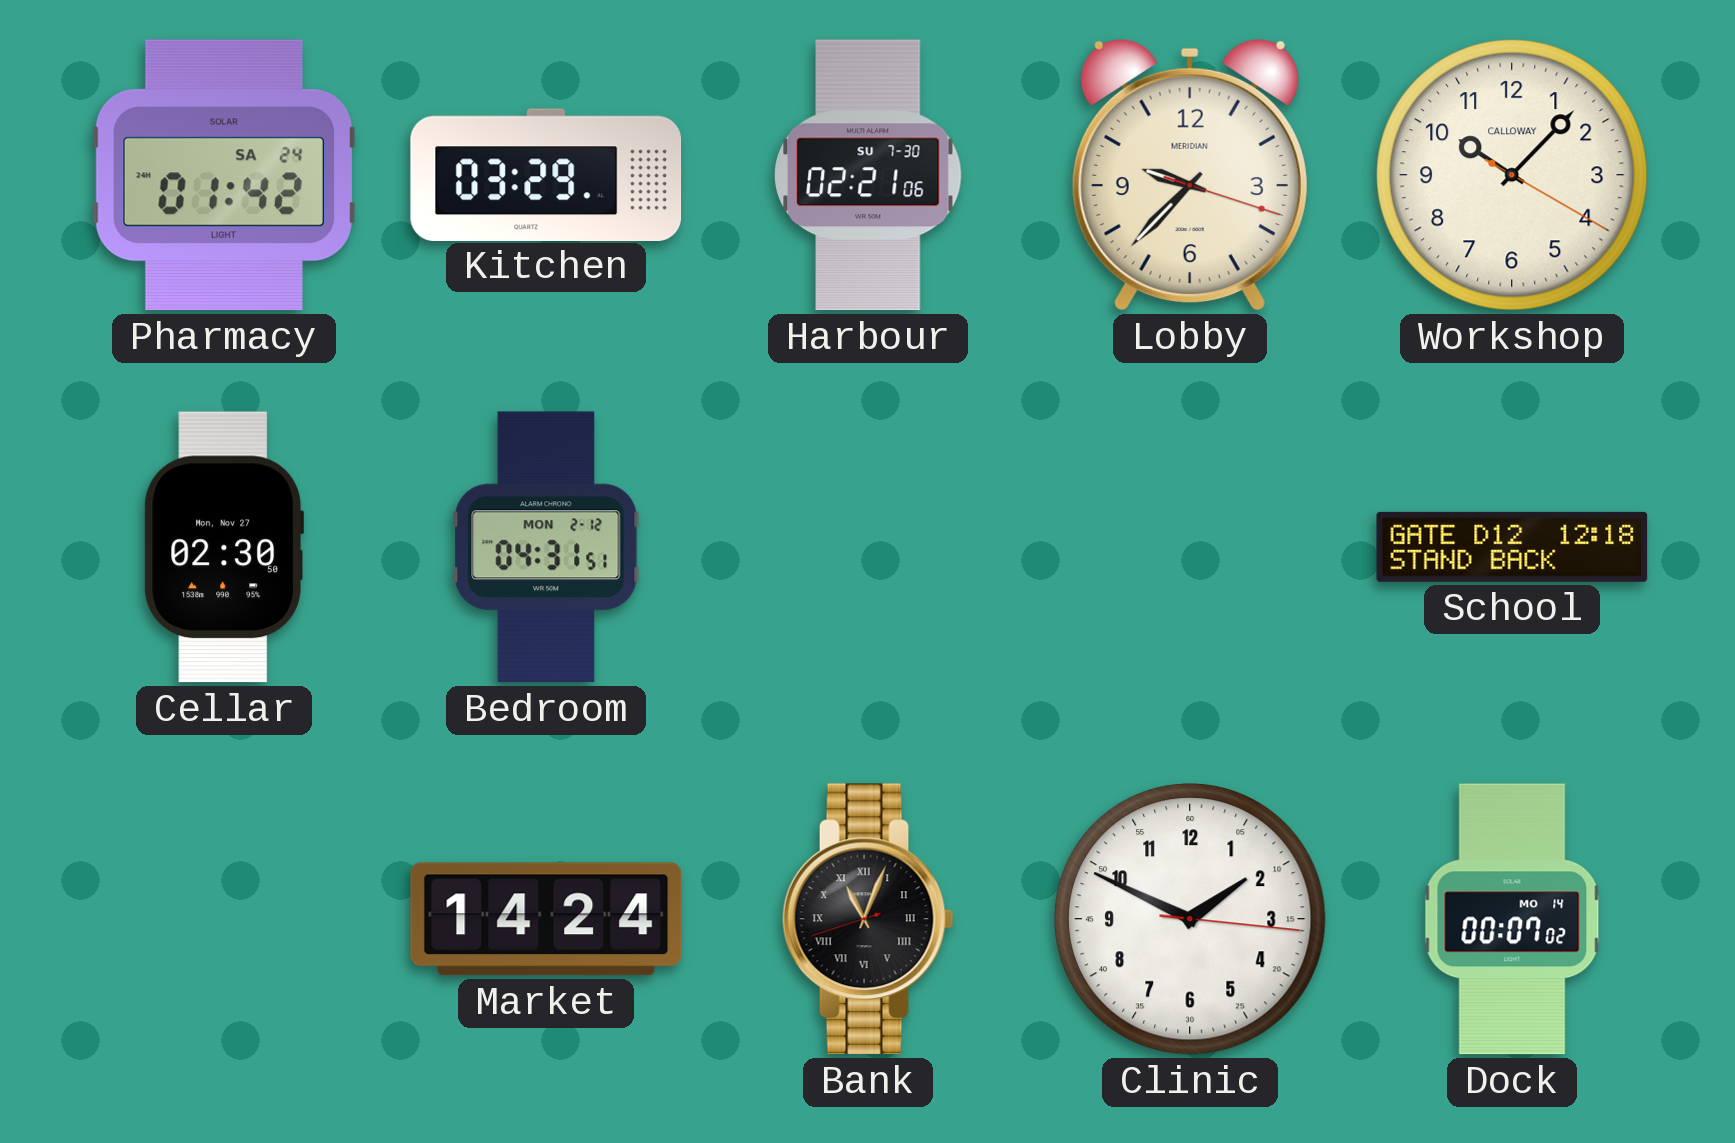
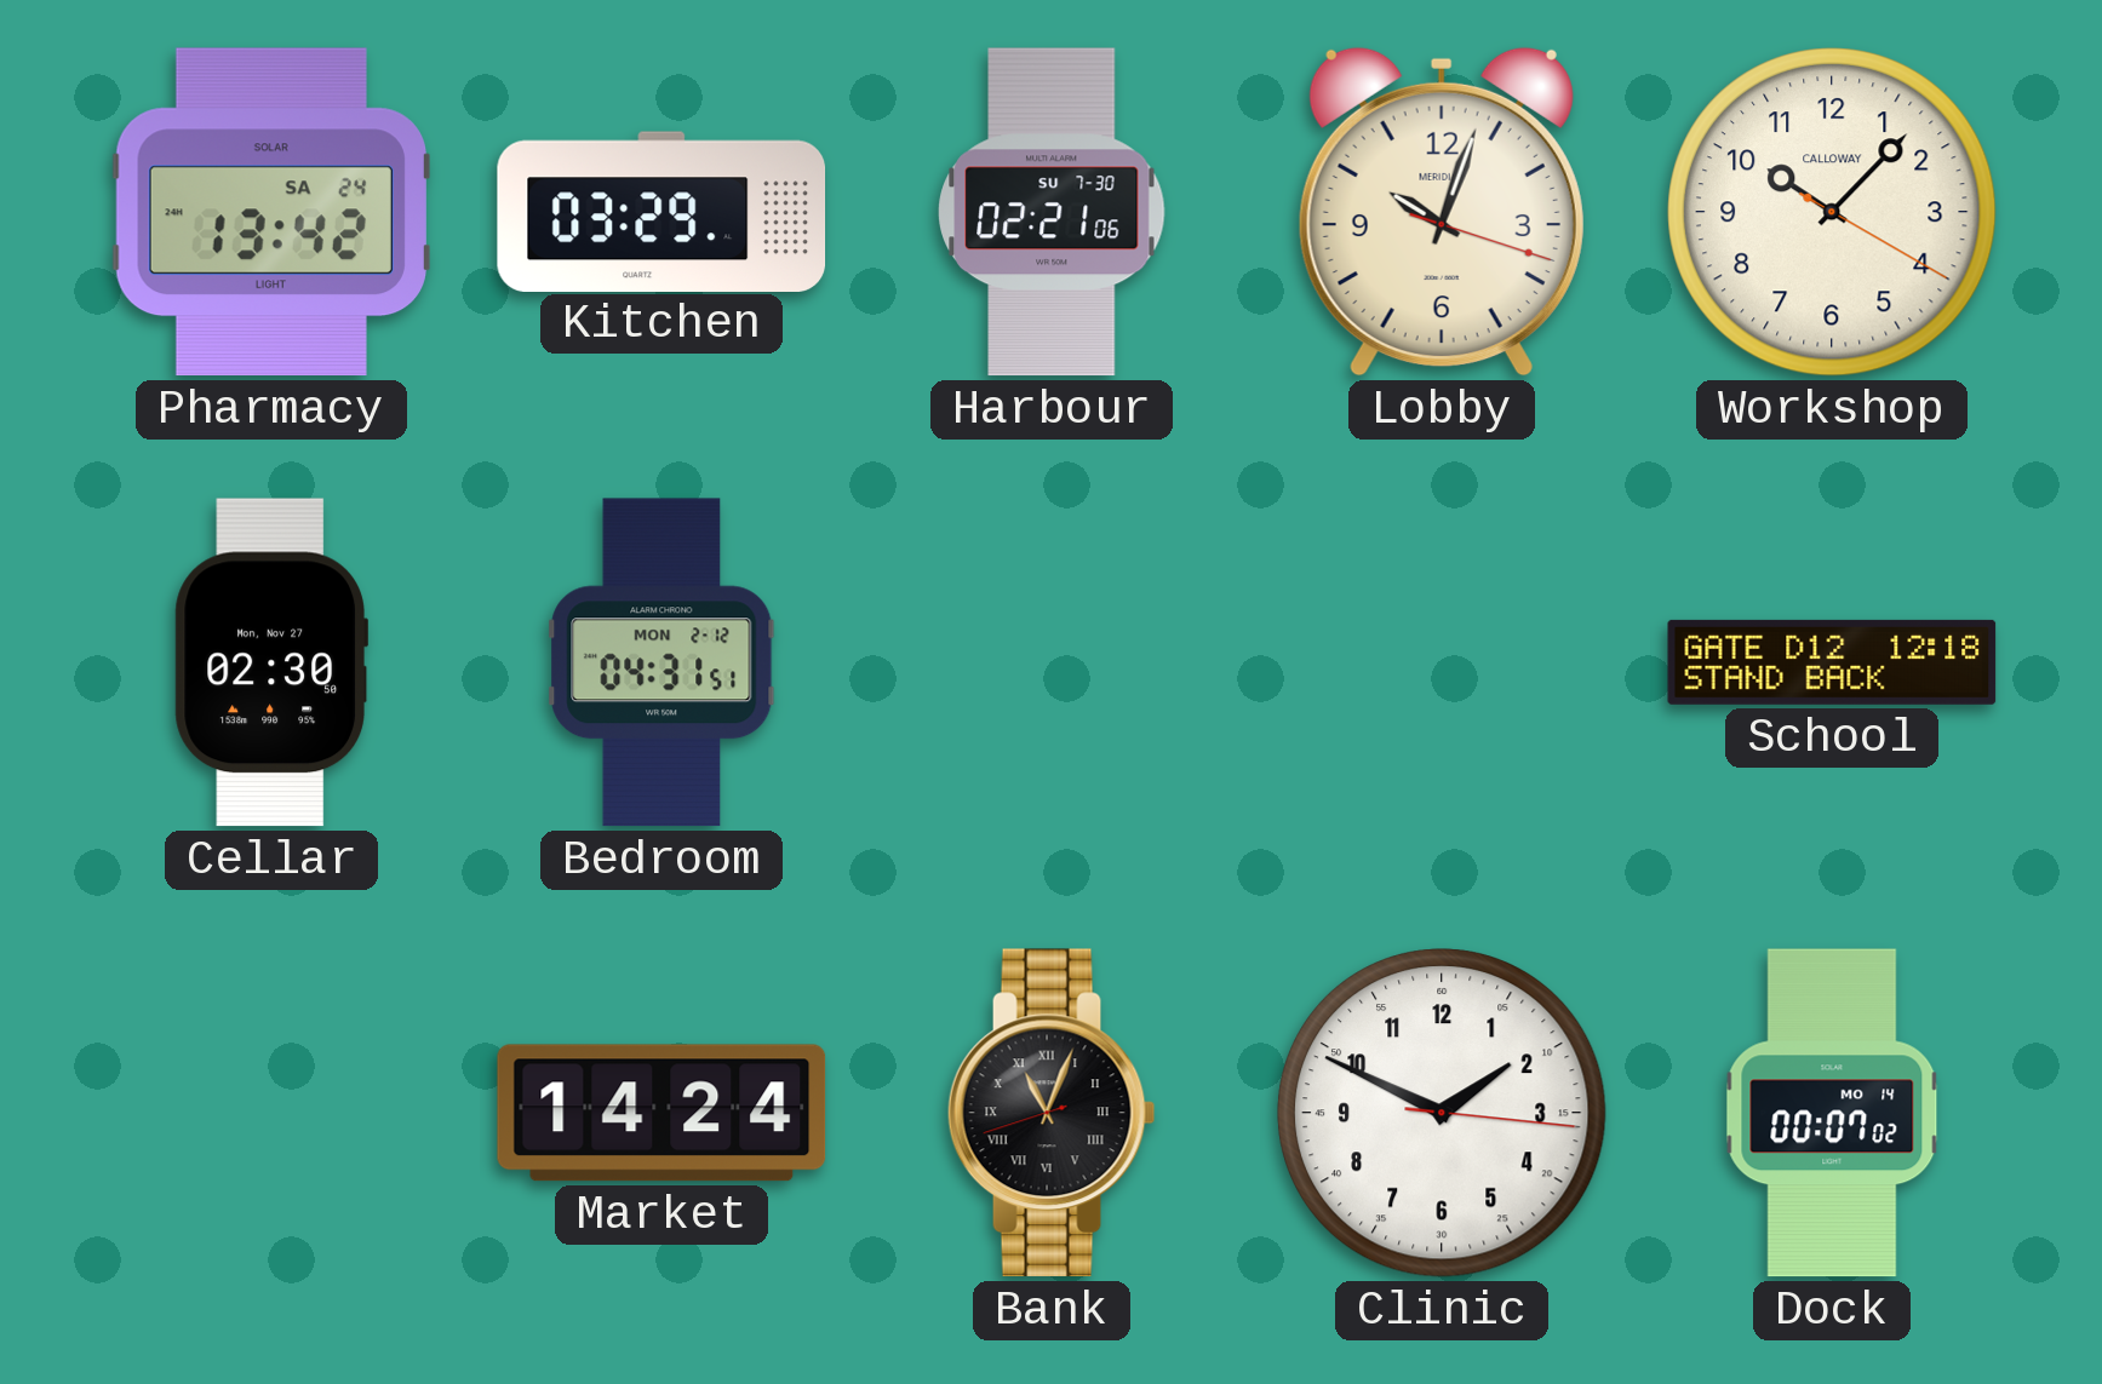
Pharmacy: 01:42 -> 13:42 (271, 212)
Lobby: 9:37 -> 10:03 (1442, 212)
